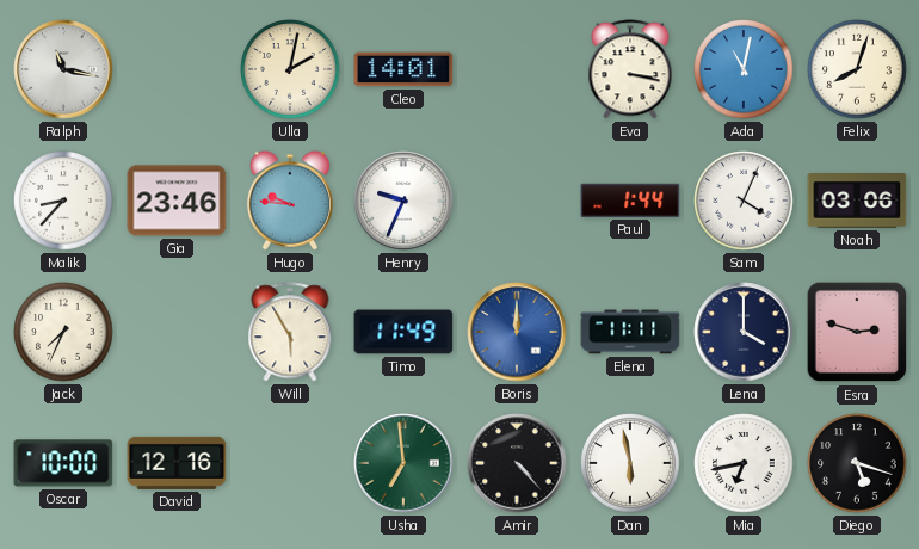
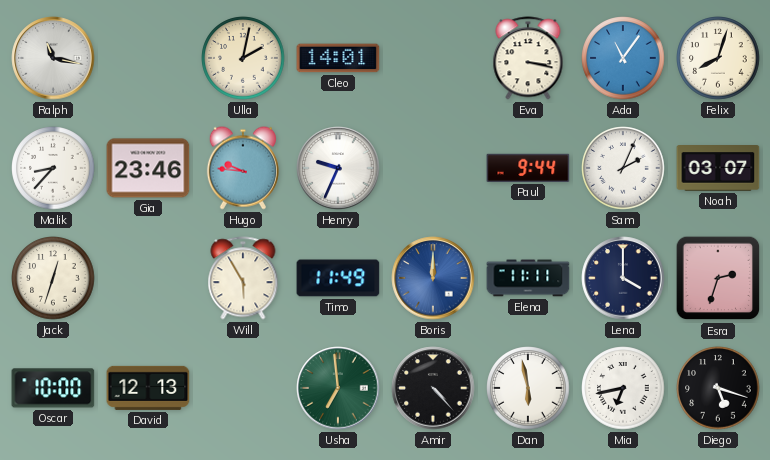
Ada: 11:02 -> 11:06 (623, 58)
Paul: 1:44 -> 9:44 (528, 168)
Sam: 4:04 -> 2:04 (623, 168)
Noah: 03:06 -> 03:07 (718, 168)
Jack: 7:34 -> 12:33 (53, 278)
Esra: 2:48 -> 2:33 (718, 278)
David: 12:16 -> 12:13 (148, 388)
